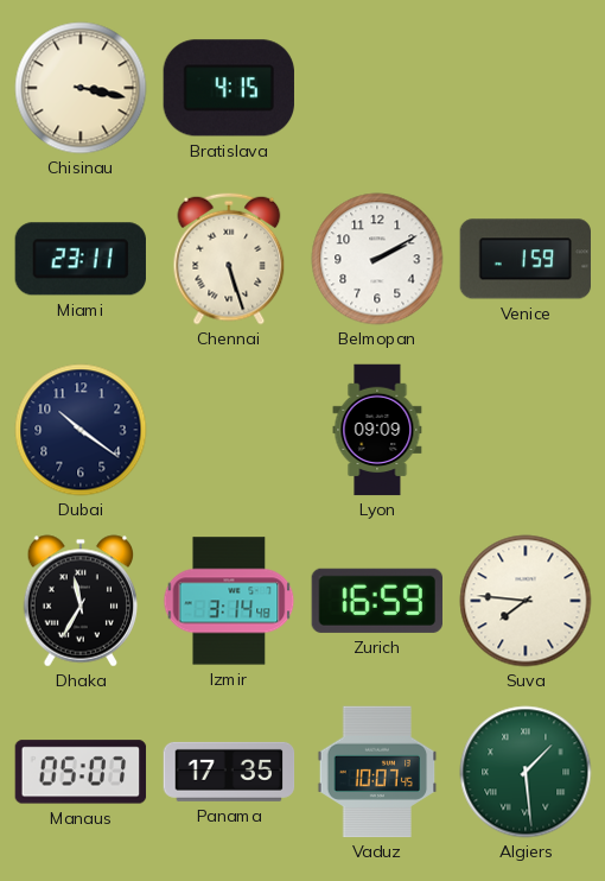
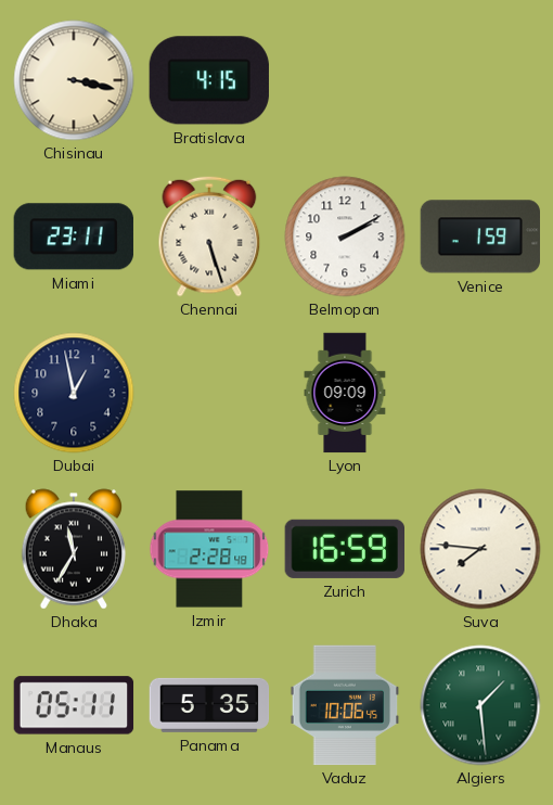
Dubai: 10:21 -> 12:58 (74, 393)
Izmir: 3:14 -> 2:28 (209, 549)
Manaus: 05:07 -> 05:11 (74, 705)
Panama: 17:35 -> 5:35 (209, 705)
Vaduz: 10:07 -> 10:06 (345, 705)
